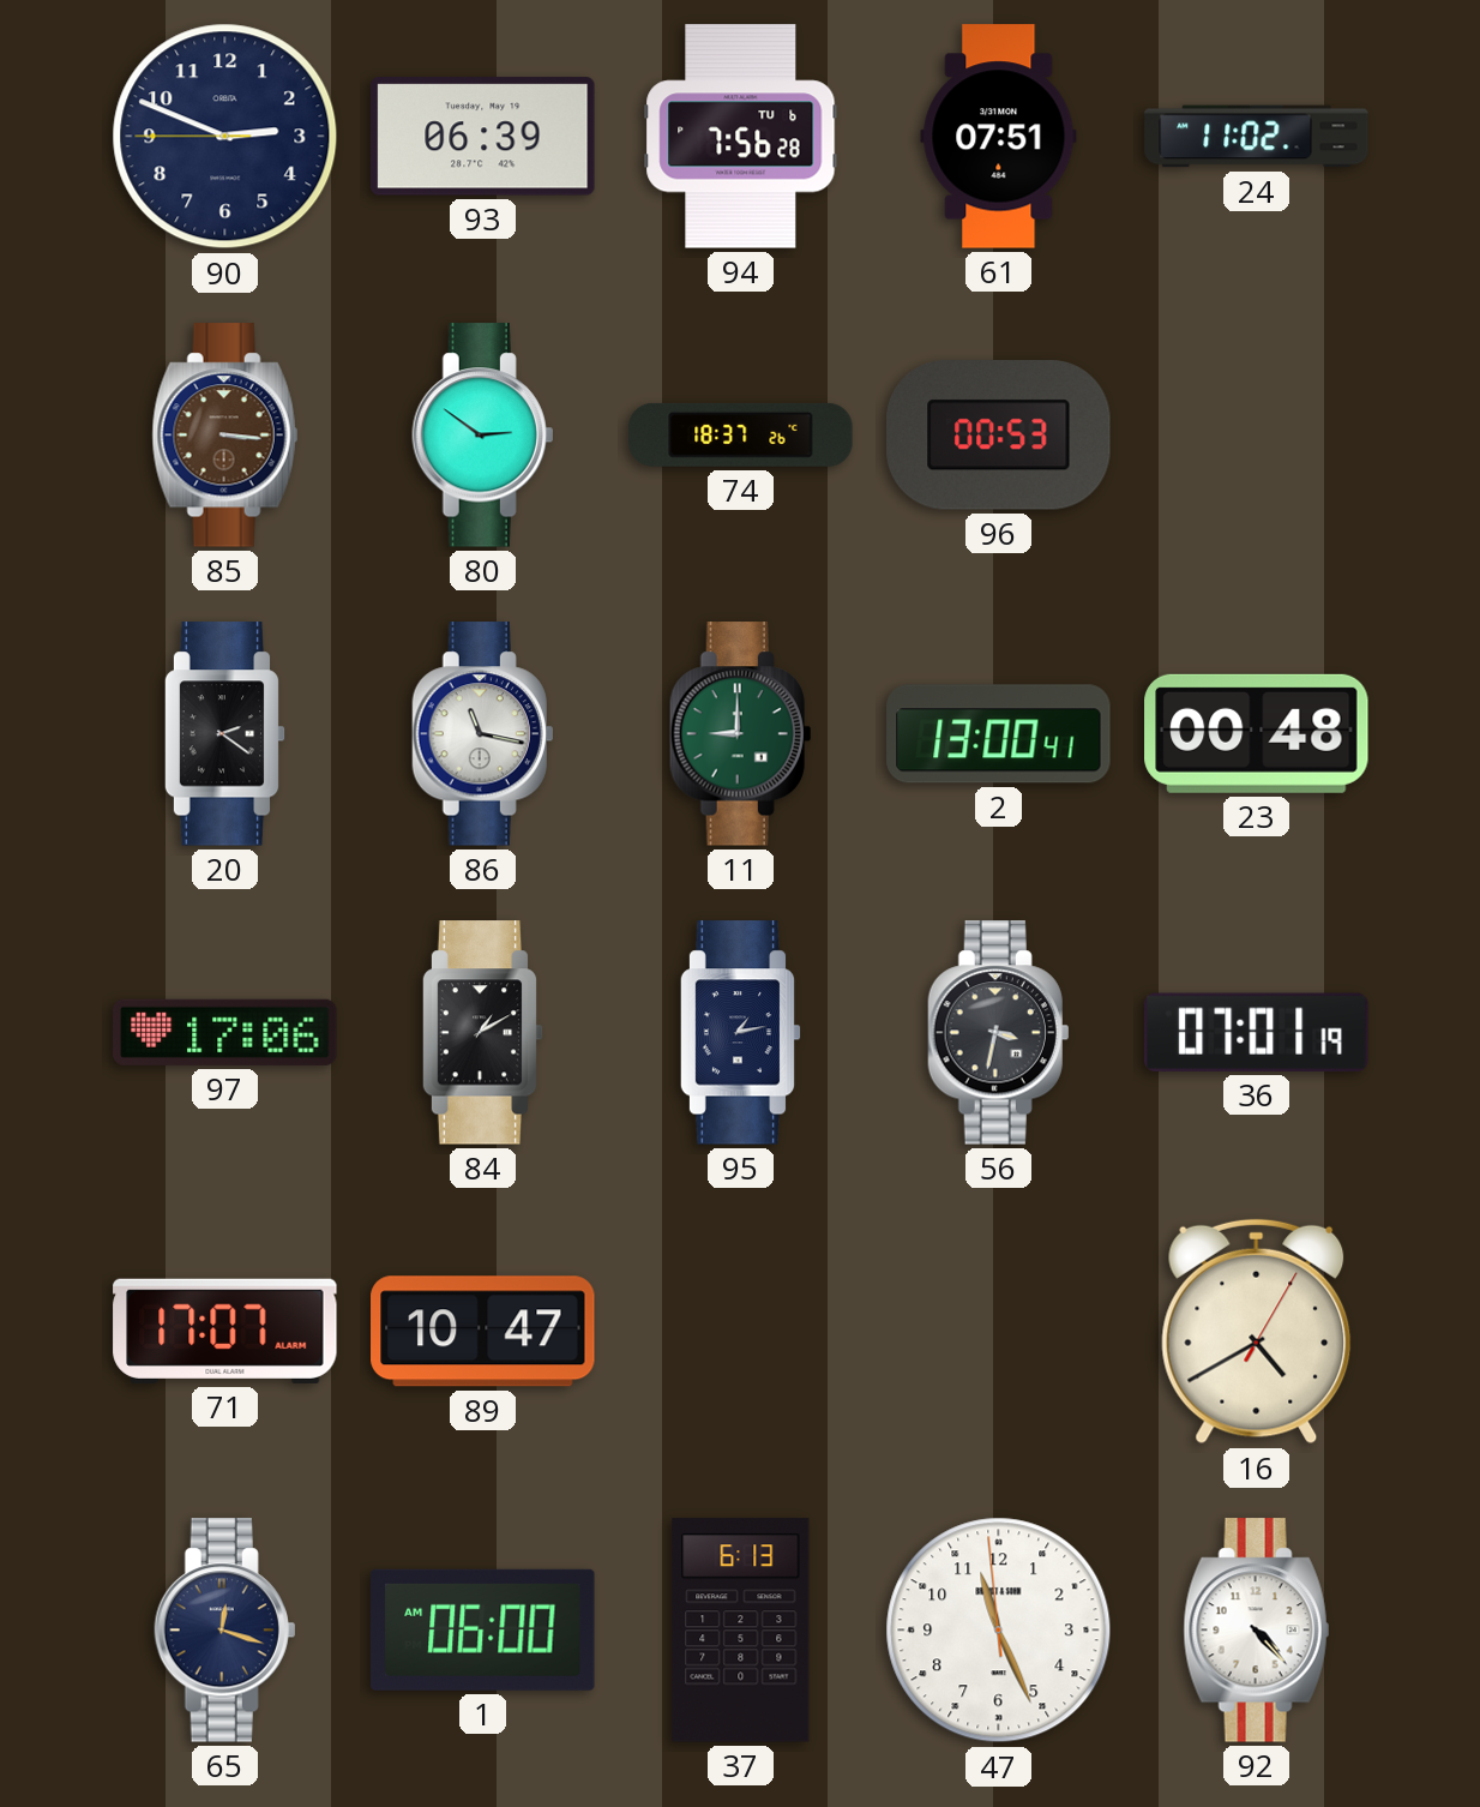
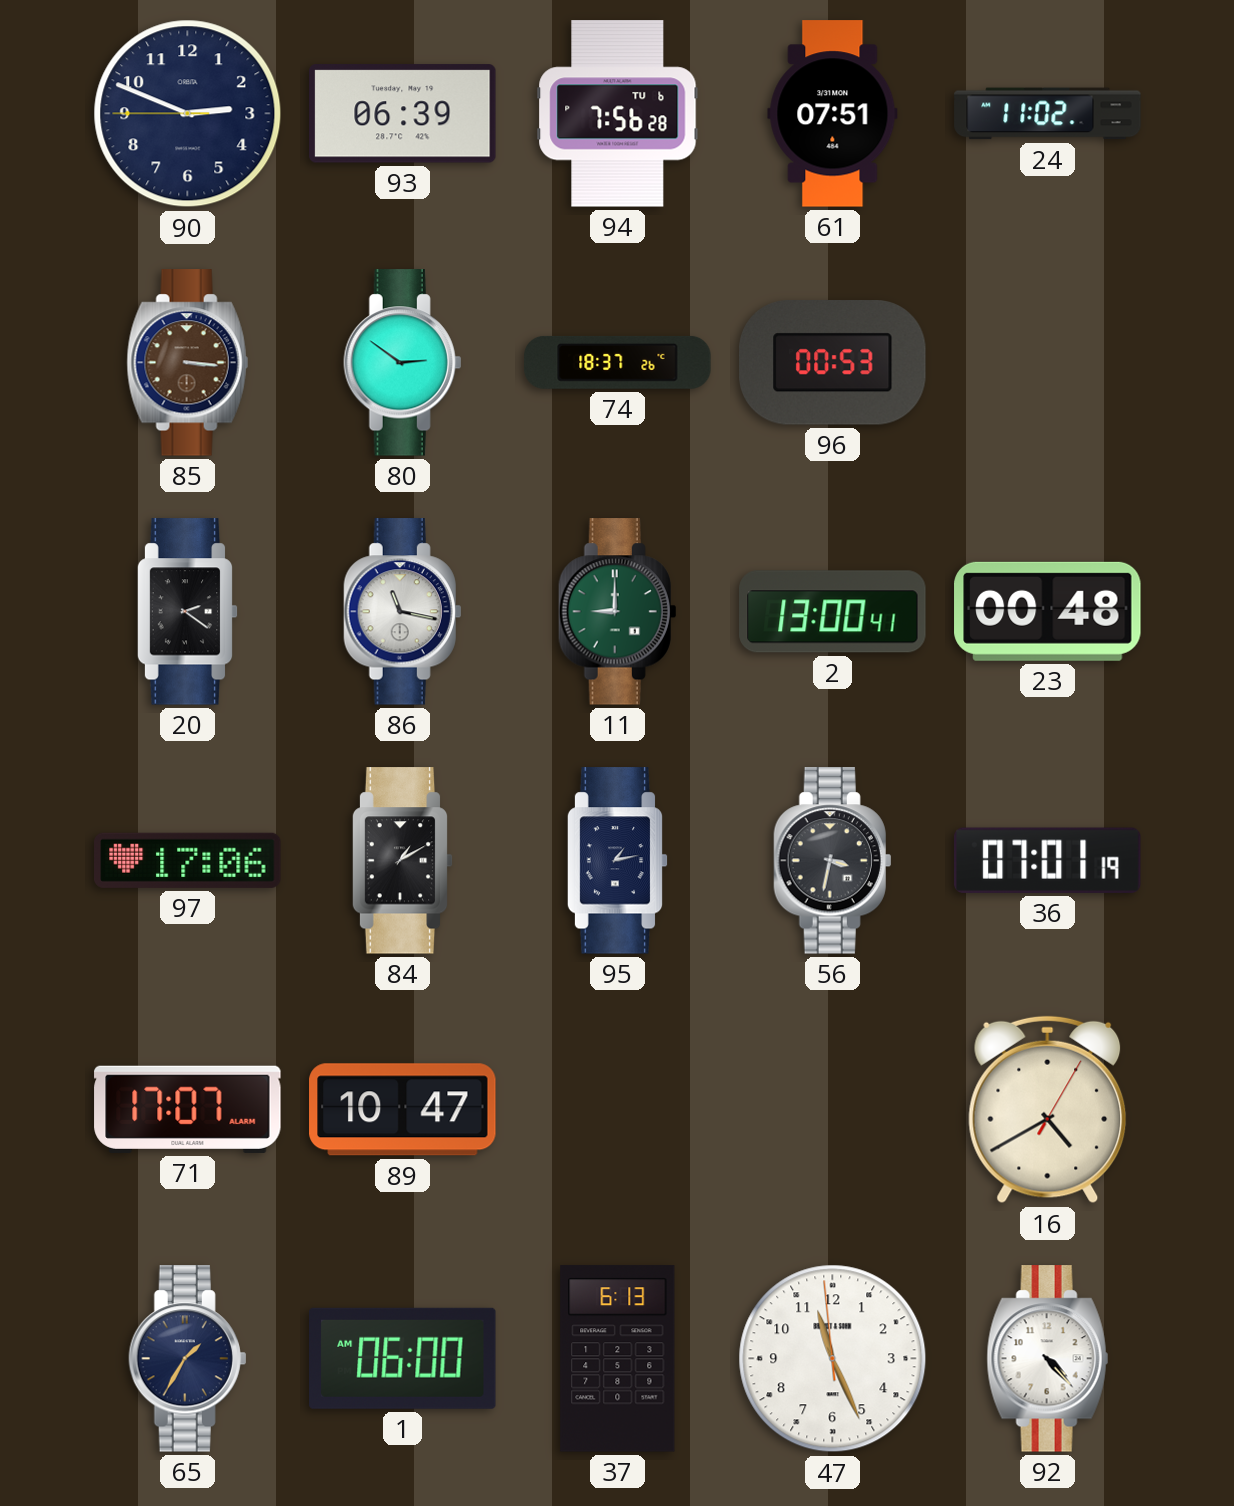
65: 12:18 -> 1:35 (188, 1359)
